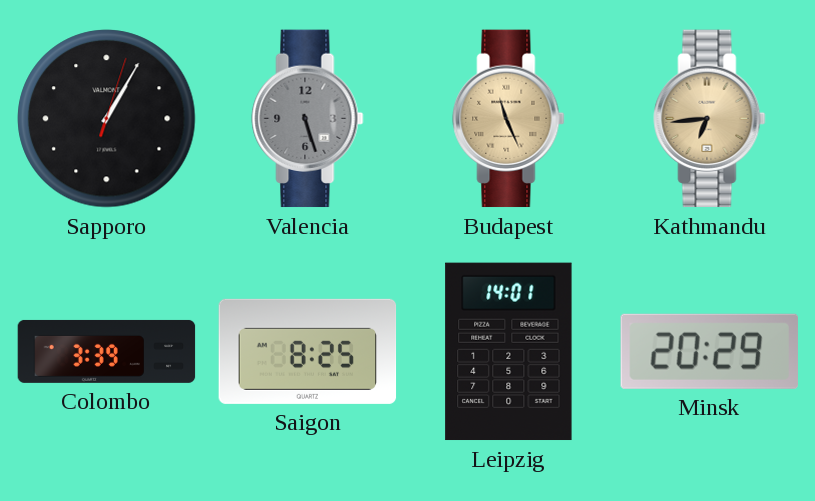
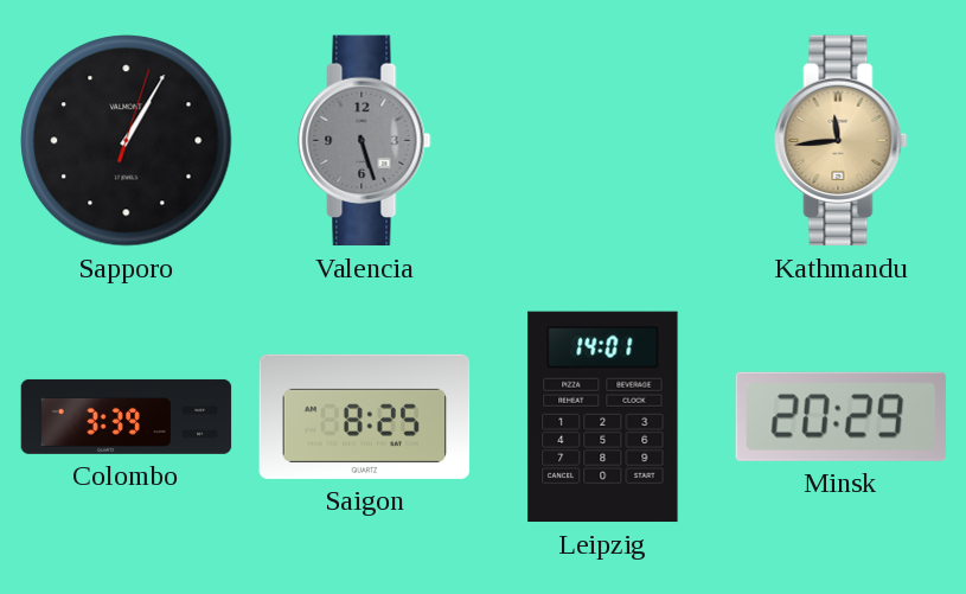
Budapest: 11:26 -> none (509, 119)
Kathmandu: 6:44 -> 11:44 (842, 141)
